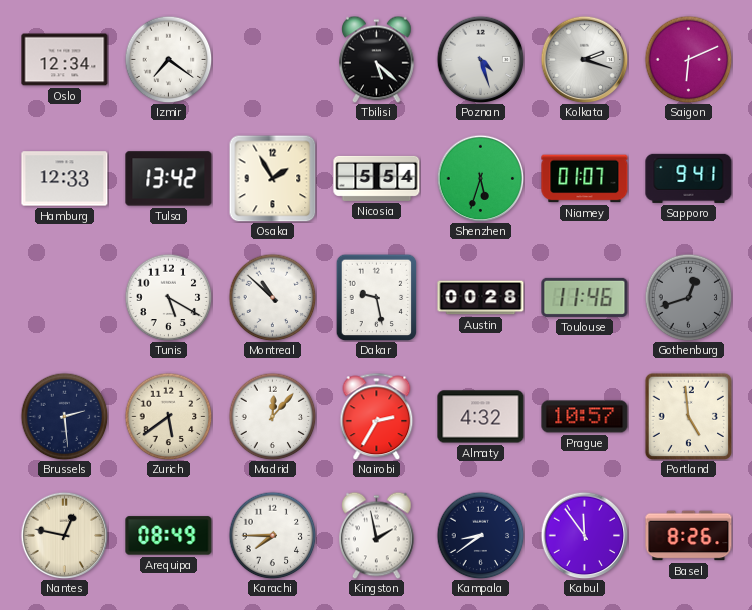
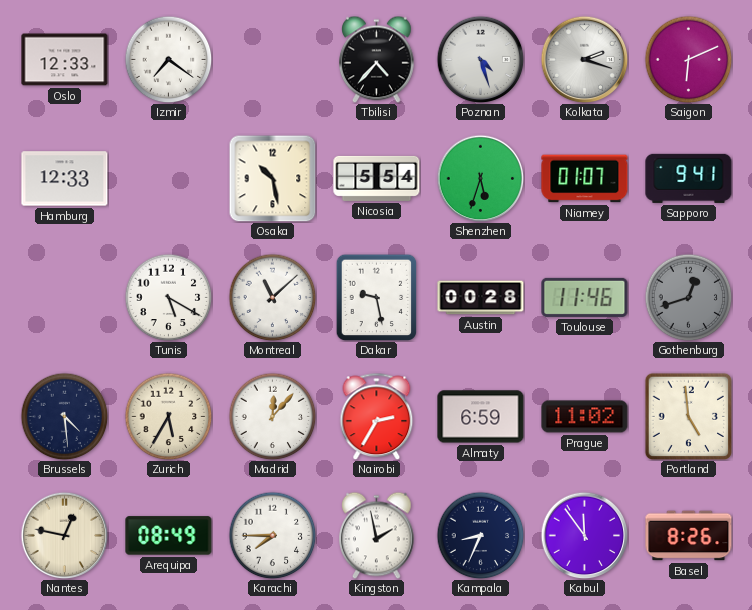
Oslo: 12:34 -> 12:33 (65, 60)
Tbilisi: 5:22 -> 4:37 (377, 59)
Tulsa: 13:42 -> none (169, 179)
Osaka: 1:55 -> 10:28 (272, 178)
Montreal: 10:52 -> 11:08 (272, 297)
Brussels: 2:29 -> 4:29 (64, 416)
Zurich: 5:39 -> 5:35 (168, 416)
Almaty: 4:32 -> 6:59 (481, 417)
Prague: 10:57 -> 11:02 (585, 417)
Kampala: 8:39 -> 8:34 (480, 535)
